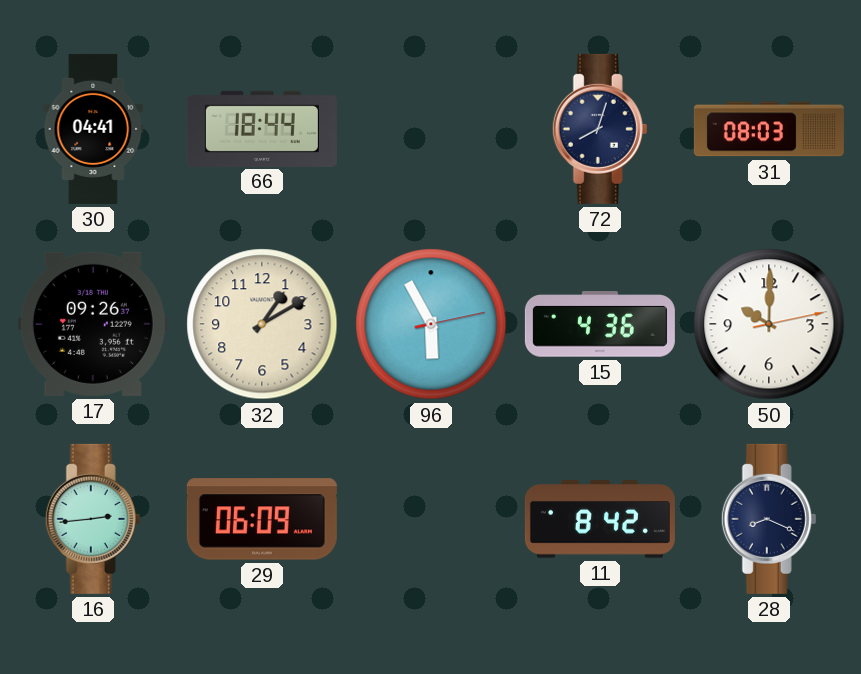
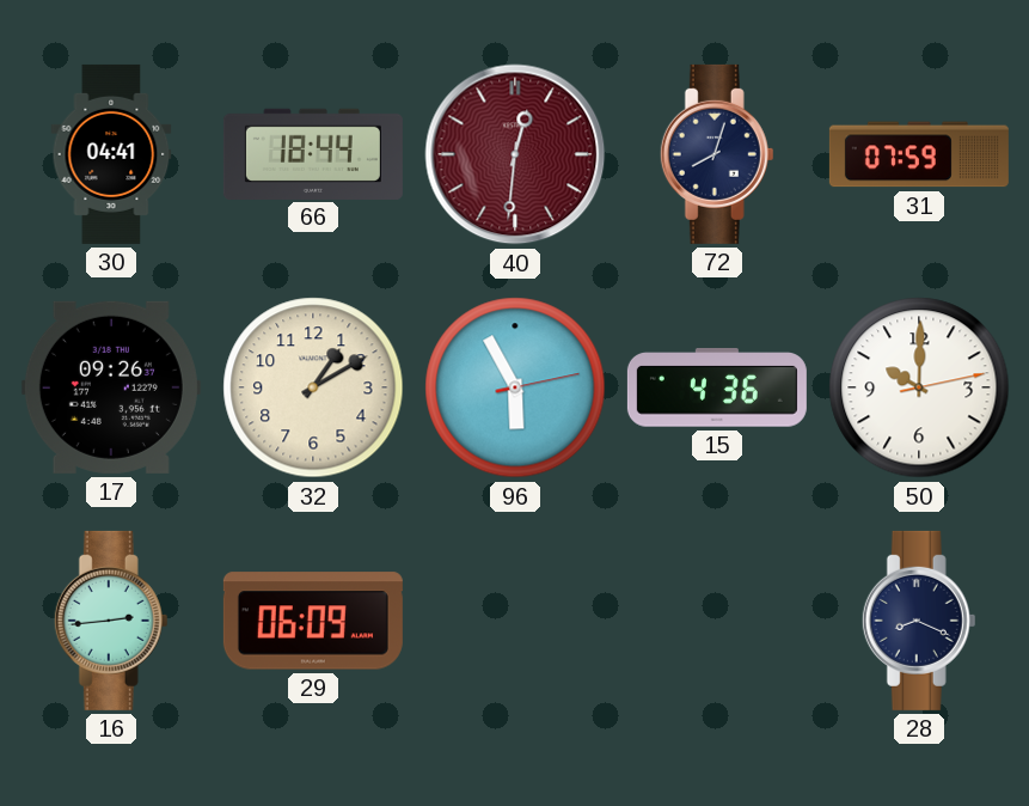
40: none -> 12:31 (515, 154)
31: 08:03 -> 07:59 (919, 154)
11: 8:42 -> none (600, 519)
